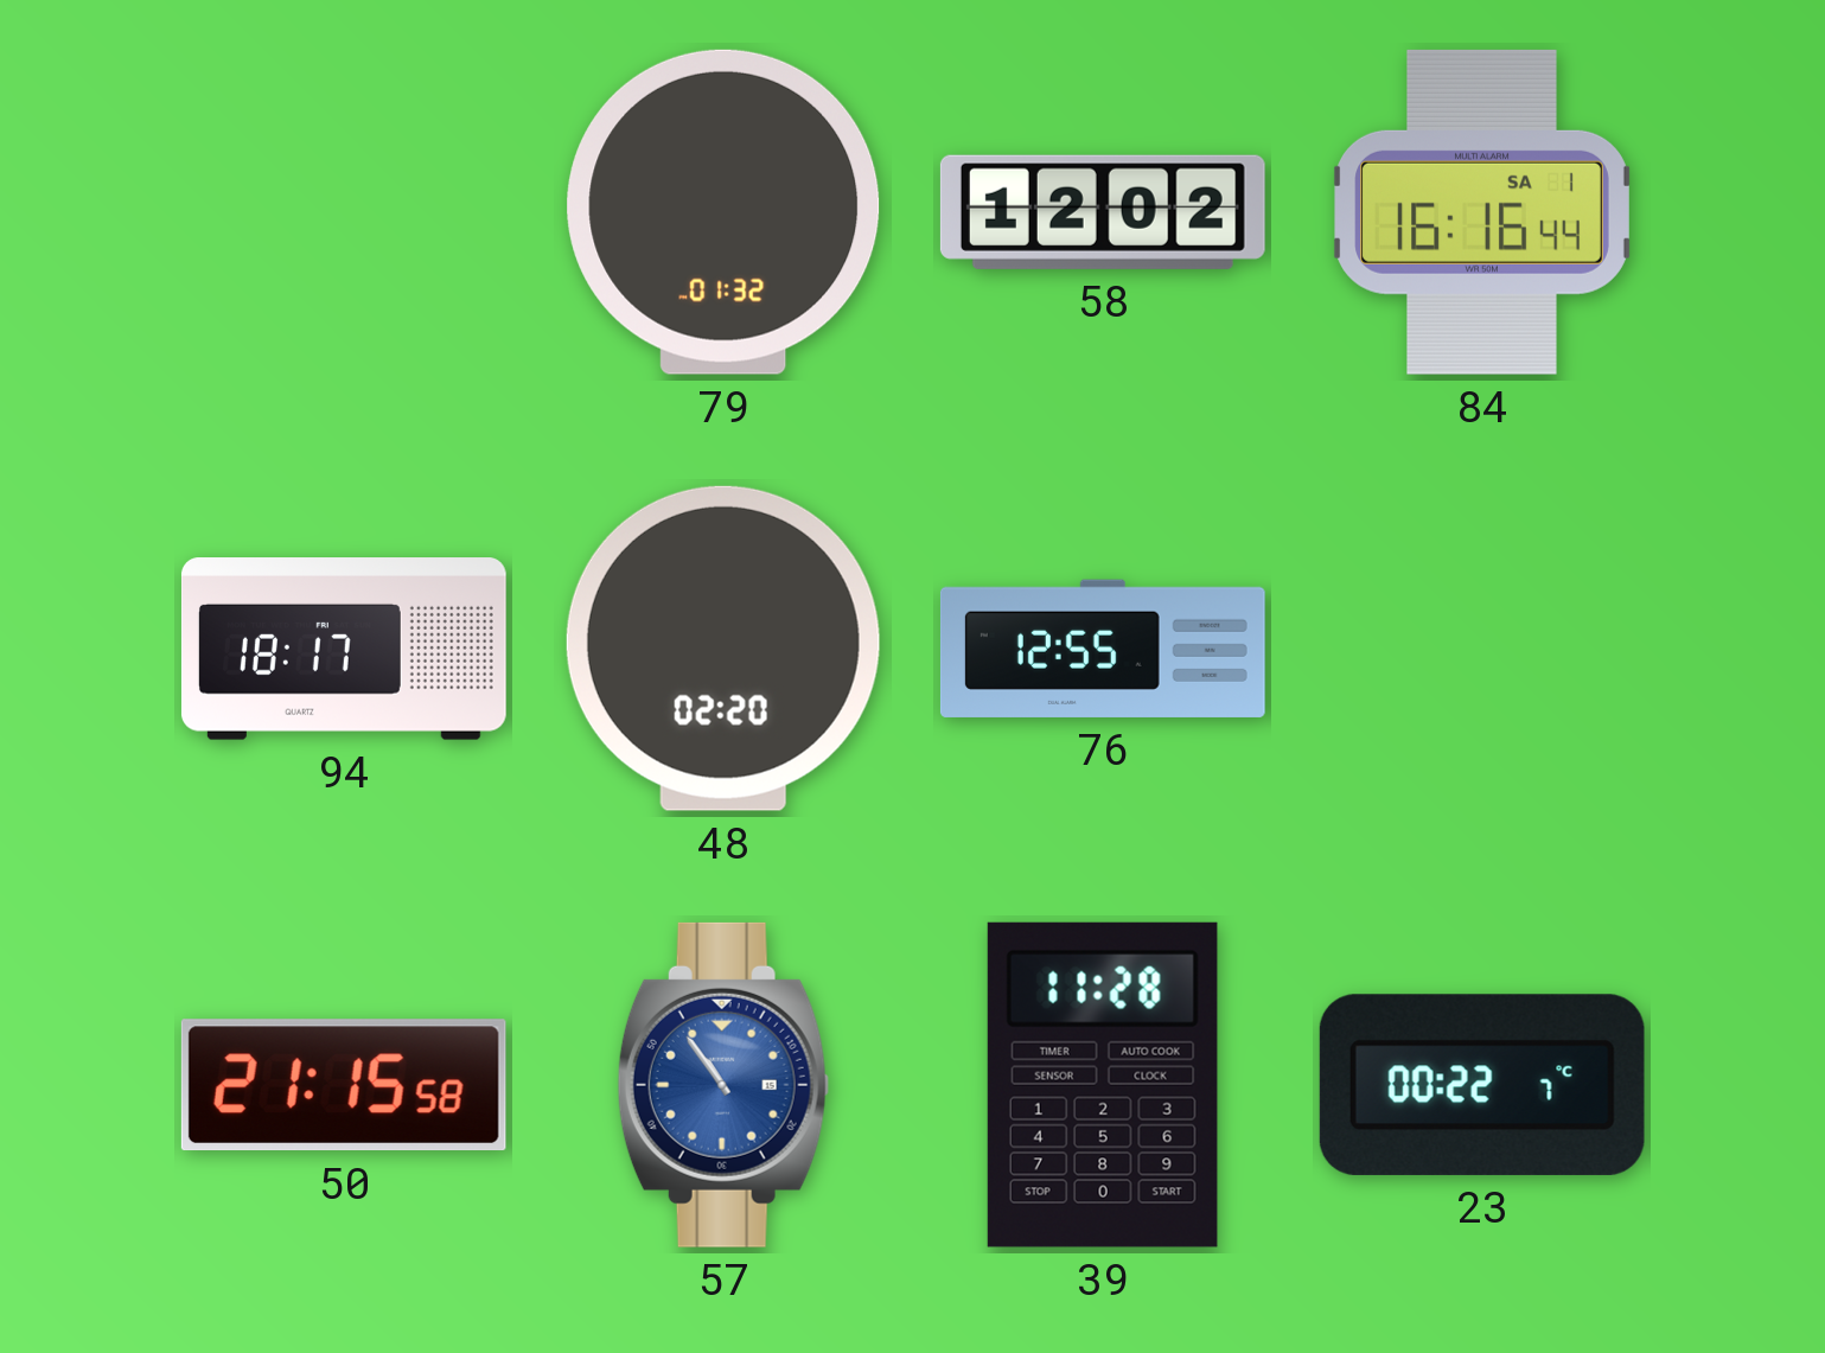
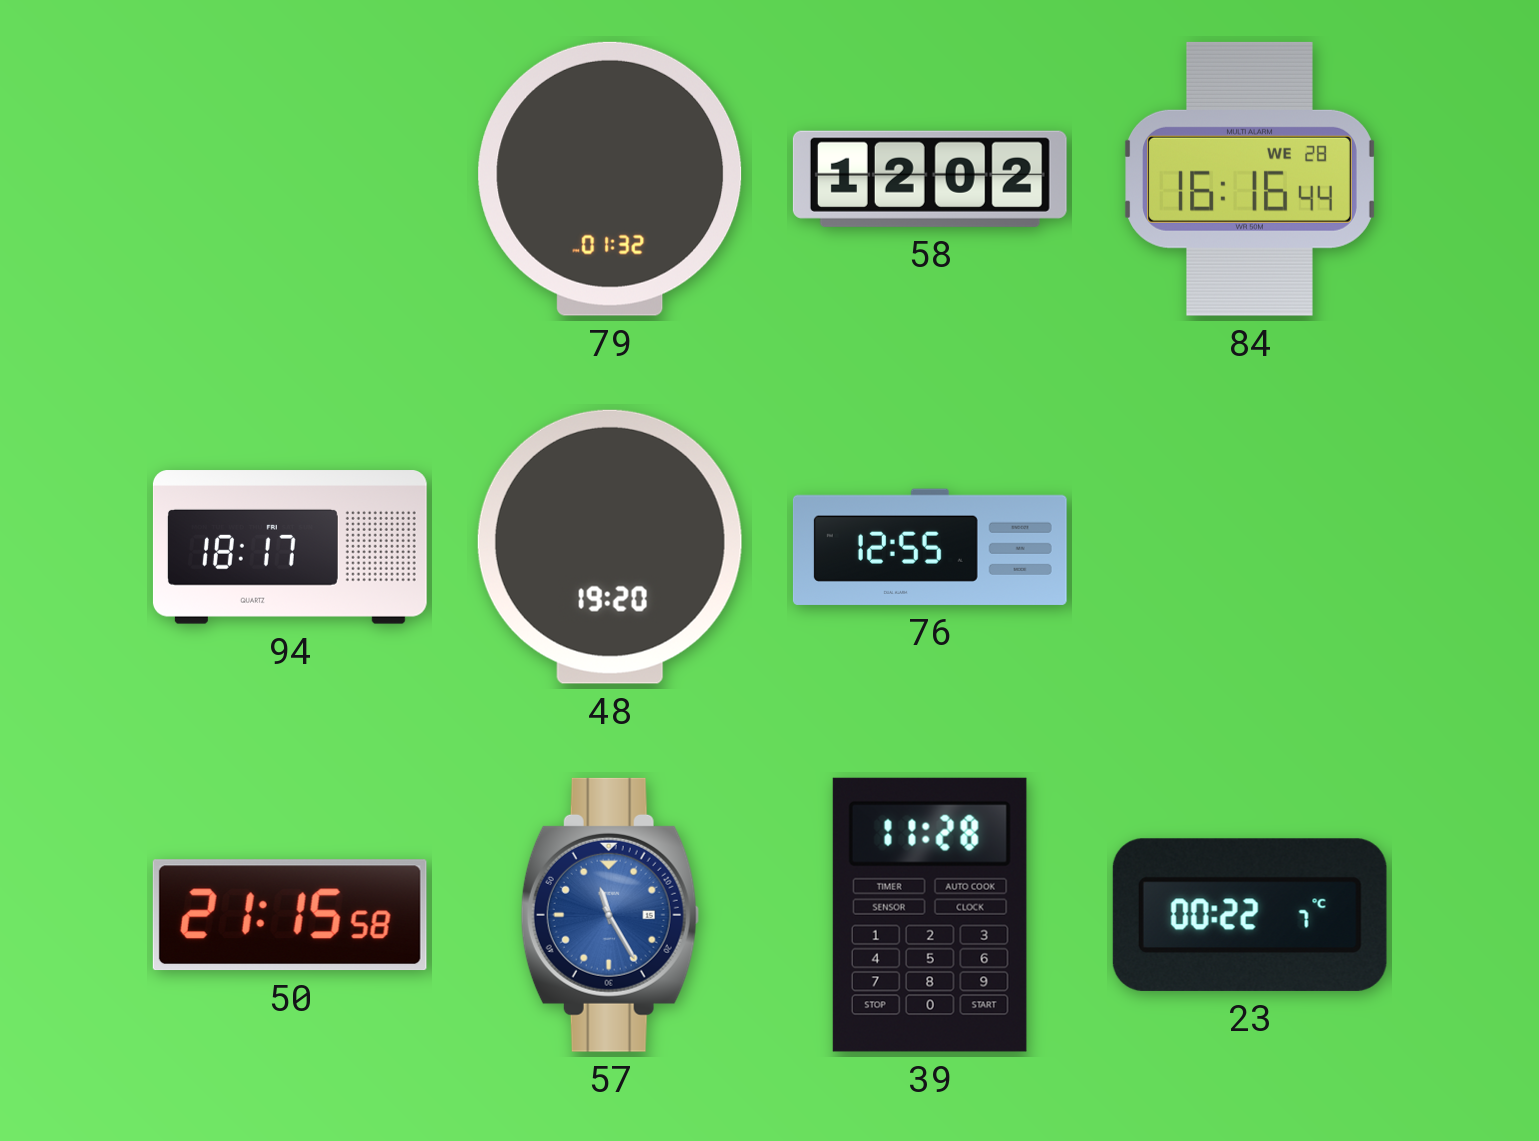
84 date: SA 1 -> WE 28 (1250, 179)
48: 02:20 -> 19:20 (610, 547)
57: 10:54 -> 11:25 (610, 915)
